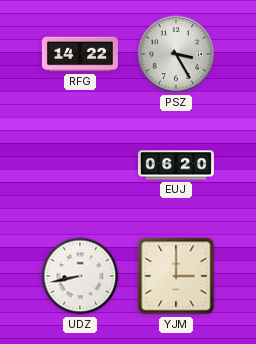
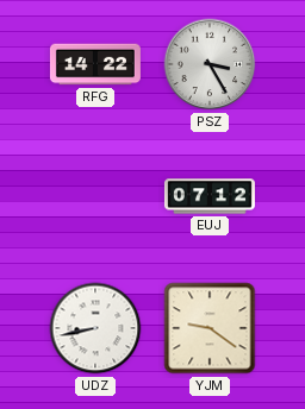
EUJ: 06:20 -> 07:12 (210, 196)
YJM: 3:00 -> 9:21 (210, 328)
